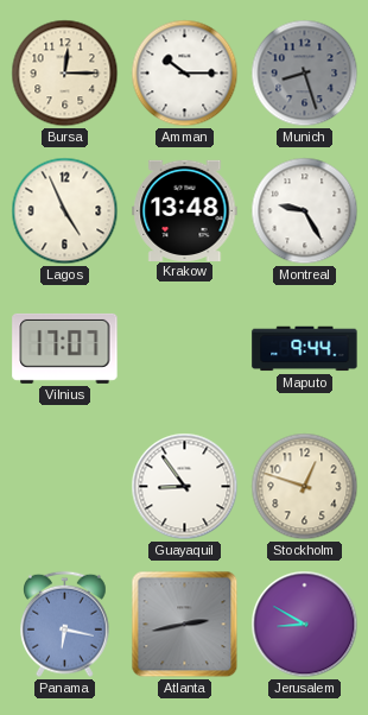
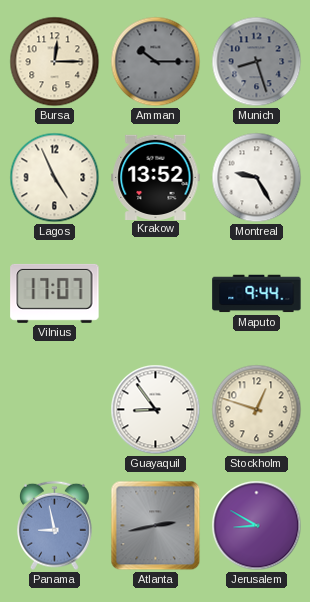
Amman dial: white -> grey (156, 62)
Krakow: 13:48 -> 13:52 (156, 177)
Panama: 6:17 -> 8:58 (55, 526)
